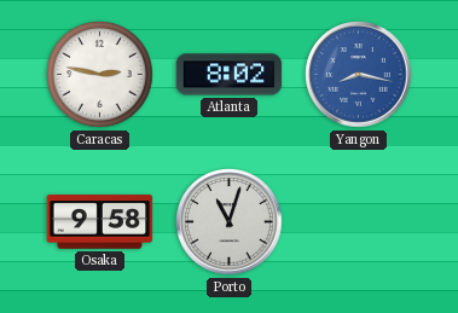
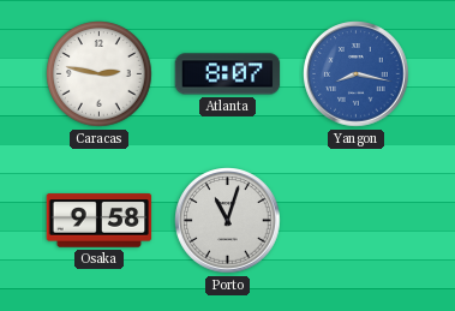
Atlanta: 8:02 -> 8:07 (228, 74)
